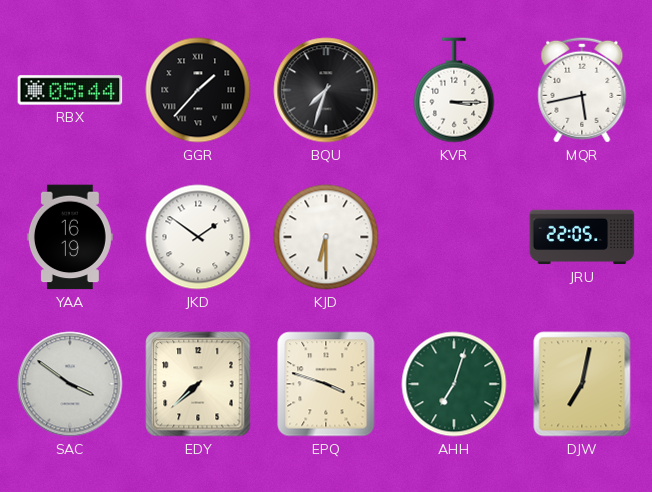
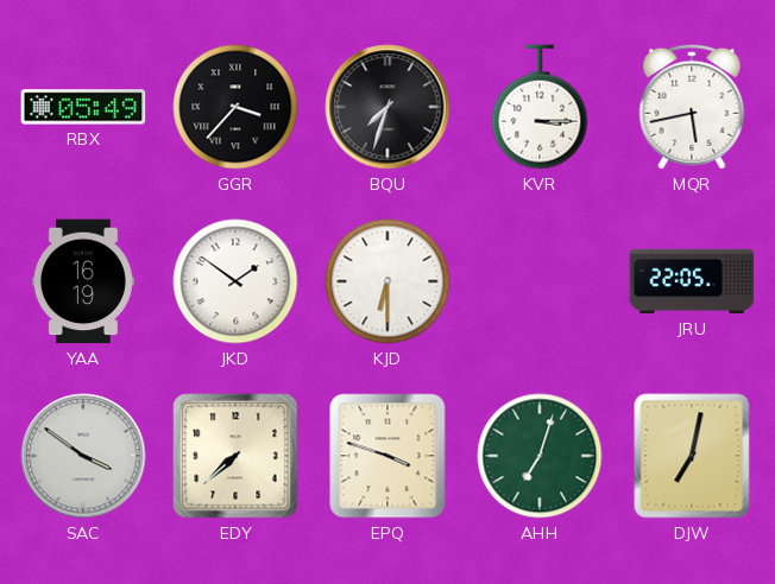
RBX: 05:44 -> 05:49 (83, 107)
GGR: 1:37 -> 3:37 (235, 107)
